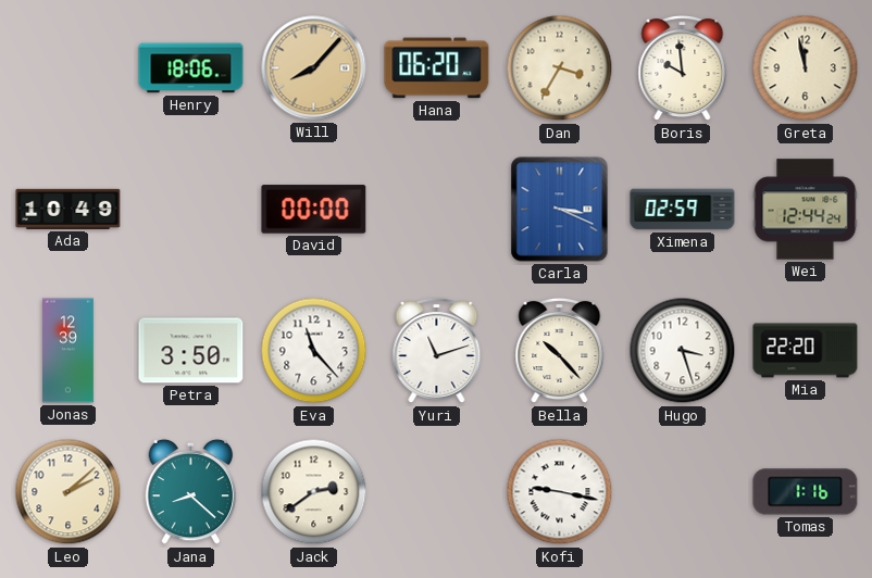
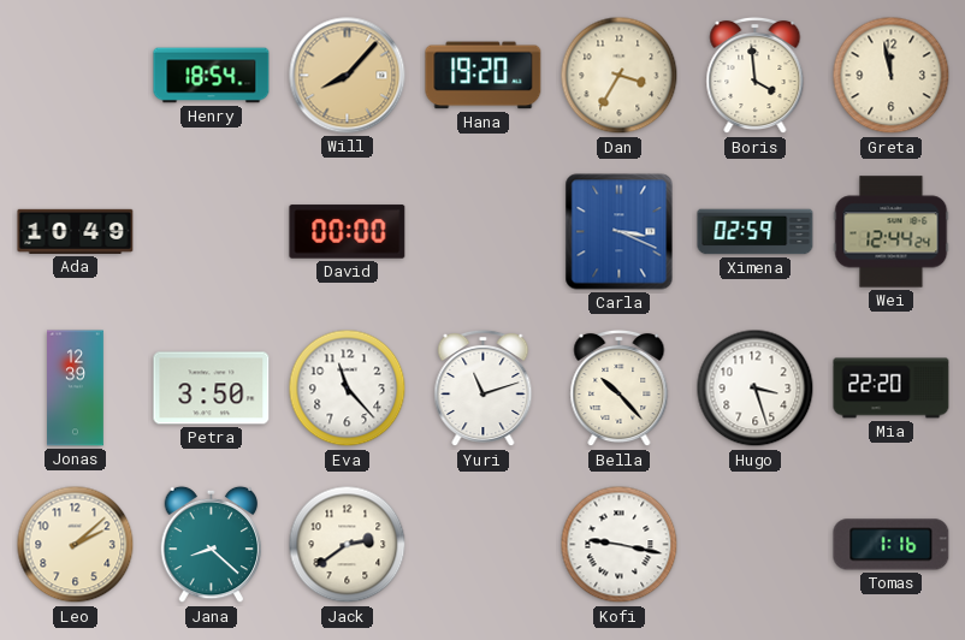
Henry: 18:06 -> 18:54 (212, 76)
Hana: 06:20 -> 19:20 (484, 76)
Boris: 9:59 -> 3:59 (756, 76)
